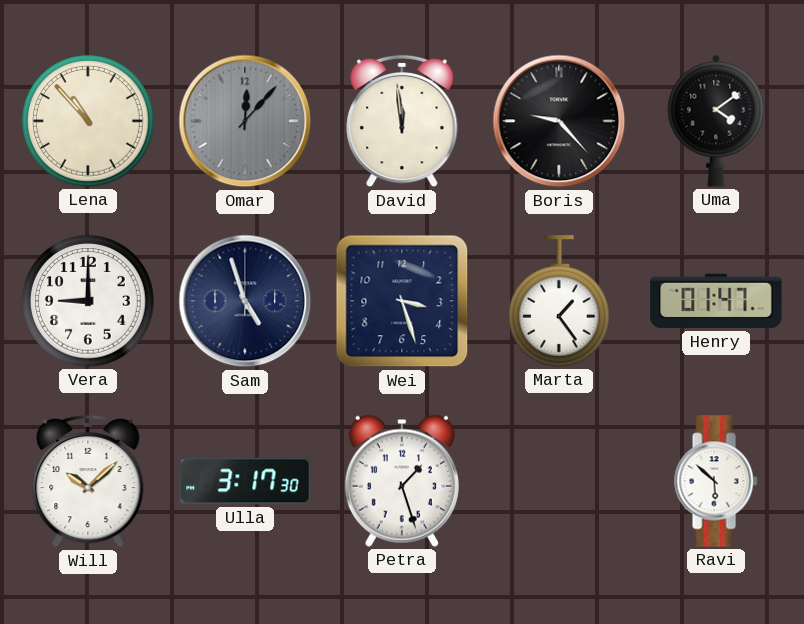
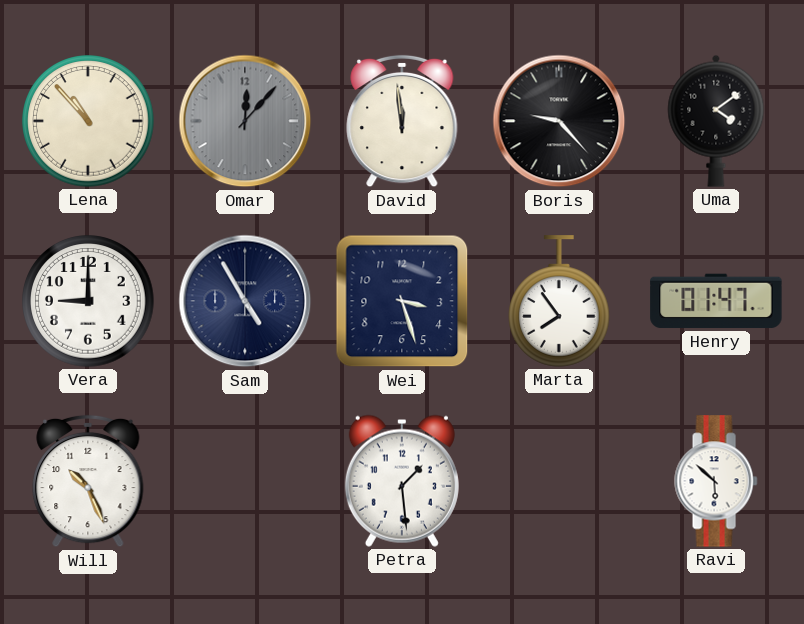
Sam: 4:57 -> 4:55 (245, 301)
Marta: 1:24 -> 7:54 (560, 301)
Will: 10:08 -> 10:26 (88, 481)
Ulla: 3:17 -> none (245, 481)
Petra: 1:27 -> 1:29 (402, 481)
